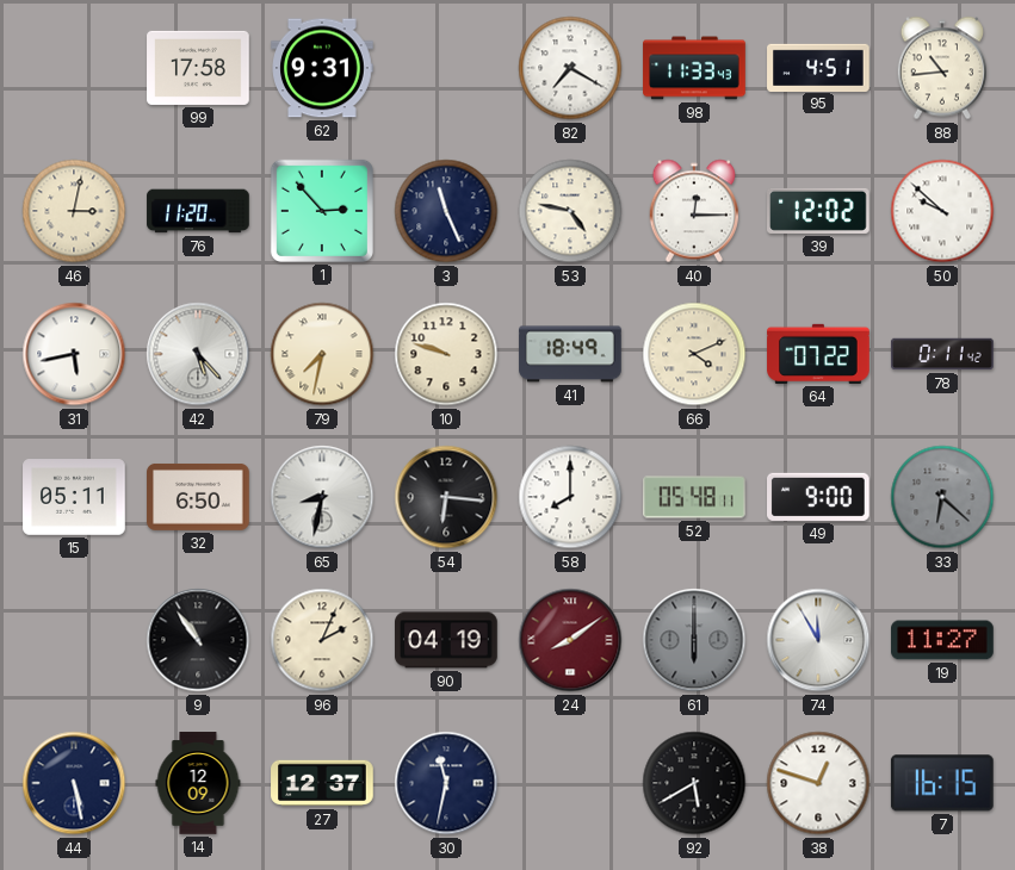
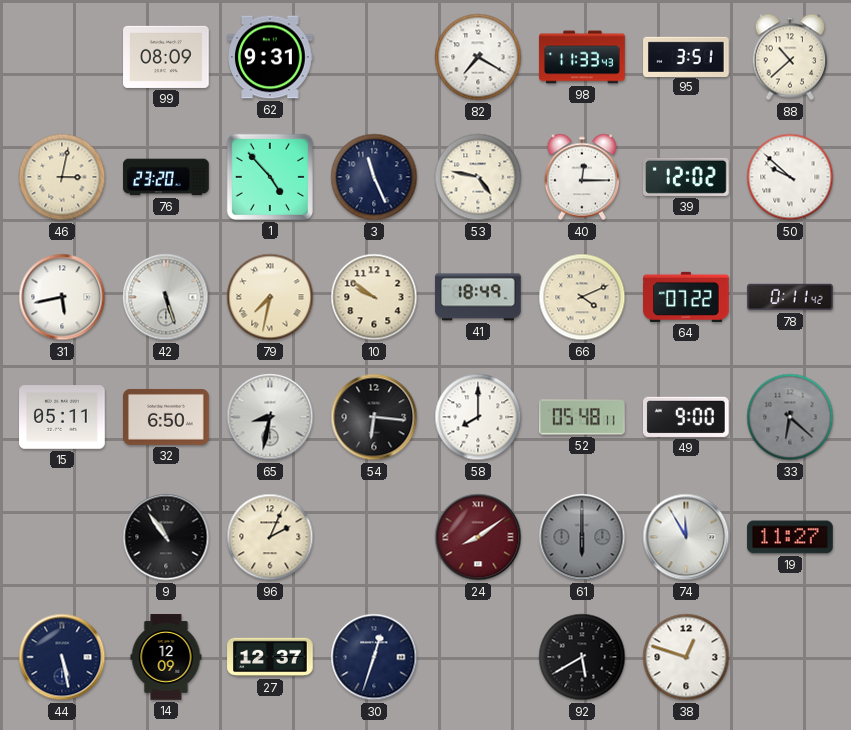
99: 17:58 -> 08:09 (166, 57)
95: 4:51 -> 3:51 (686, 56)
88: 10:44 -> 10:38 (789, 57)
76: 11:20 -> 23:20 (166, 177)
1: 2:53 -> 4:53 (270, 177)
42: 5:23 -> 5:27 (166, 297)
10: 9:48 -> 9:51 (374, 297)
90: 04:19 -> none (446, 640)
30: 11:32 -> 12:33 (374, 657)
7: 16:15 -> none (942, 783)
